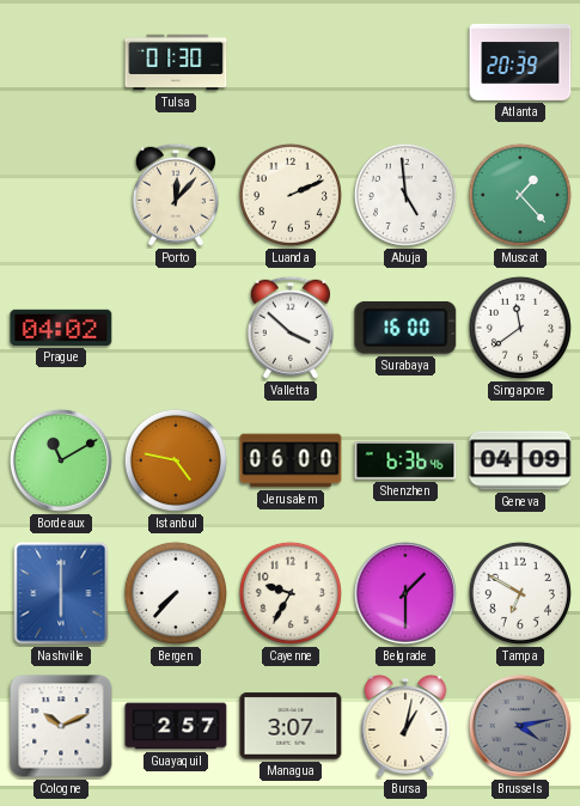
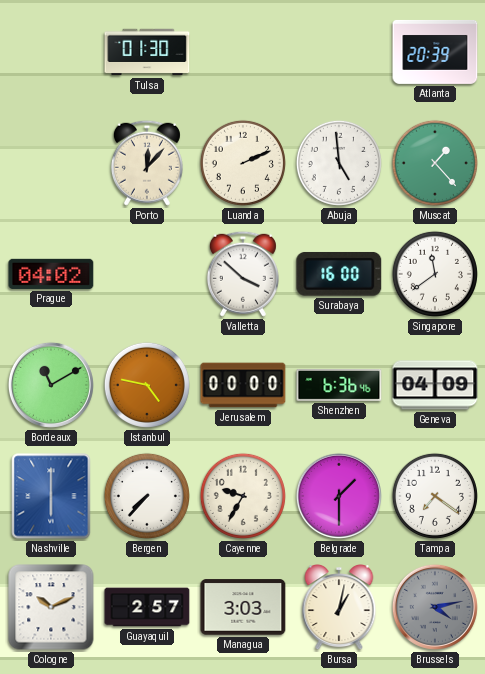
Jerusalem: 06:00 -> 00:00 (243, 385)
Tampa: 6:50 -> 7:21 (435, 496)
Managua: 3:07 -> 3:03 (243, 607)
